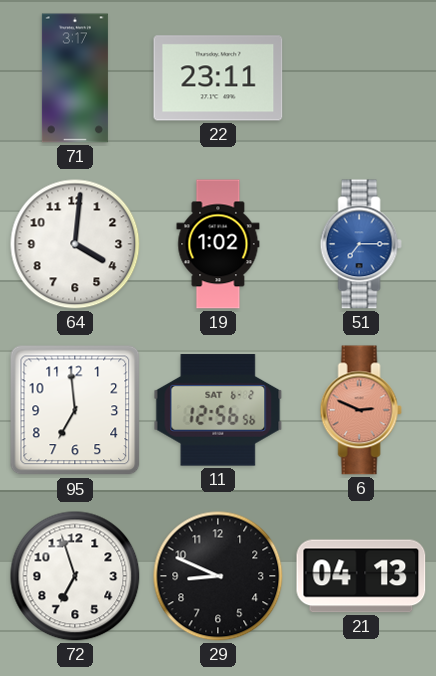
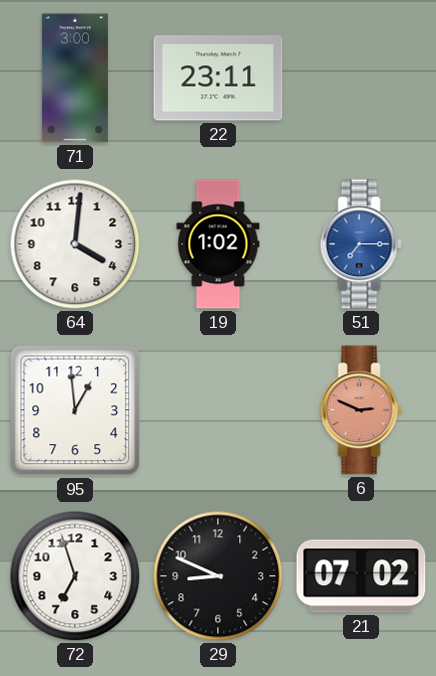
71: 3:17 -> 3:00 (75, 78)
95: 6:59 -> 12:59 (75, 410)
11: 12:56 -> none (218, 410)
21: 04:13 -> 07:02 (361, 576)
